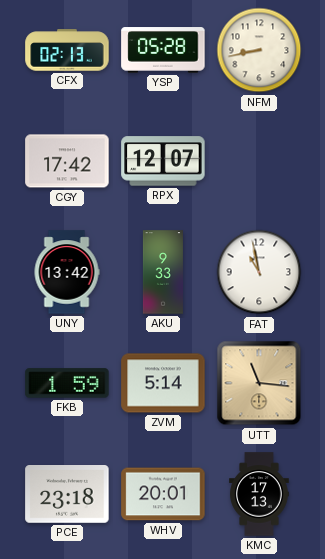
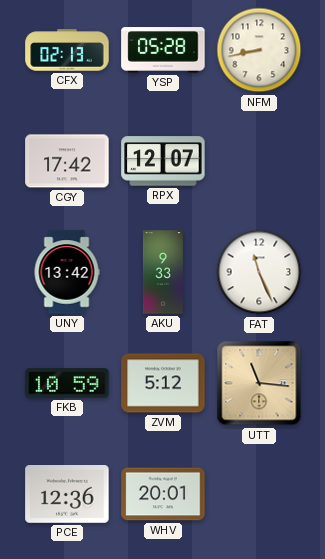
FAT: 10:58 -> 11:26 (259, 272)
FKB: 1:59 -> 10:59 (67, 383)
ZVM: 5:14 -> 5:12 (163, 383)
PCE: 23:18 -> 12:36 (67, 495)
KMC: 17:13 -> none (259, 494)
